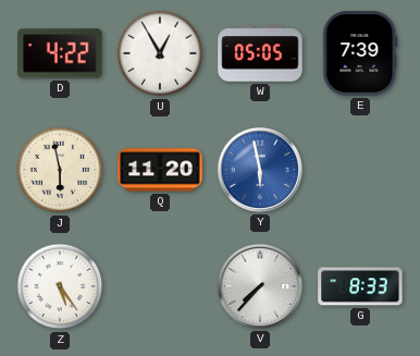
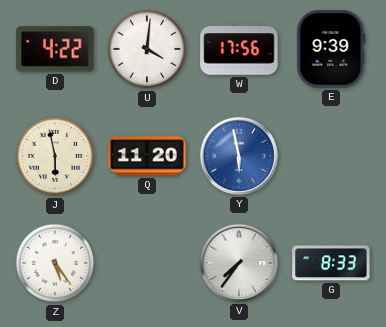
U: 12:55 -> 4:01 (147, 49)
W: 05:05 -> 17:56 (239, 49)
E: 7:39 -> 9:39 (331, 49)
V: 7:37 -> 7:36 (239, 263)
